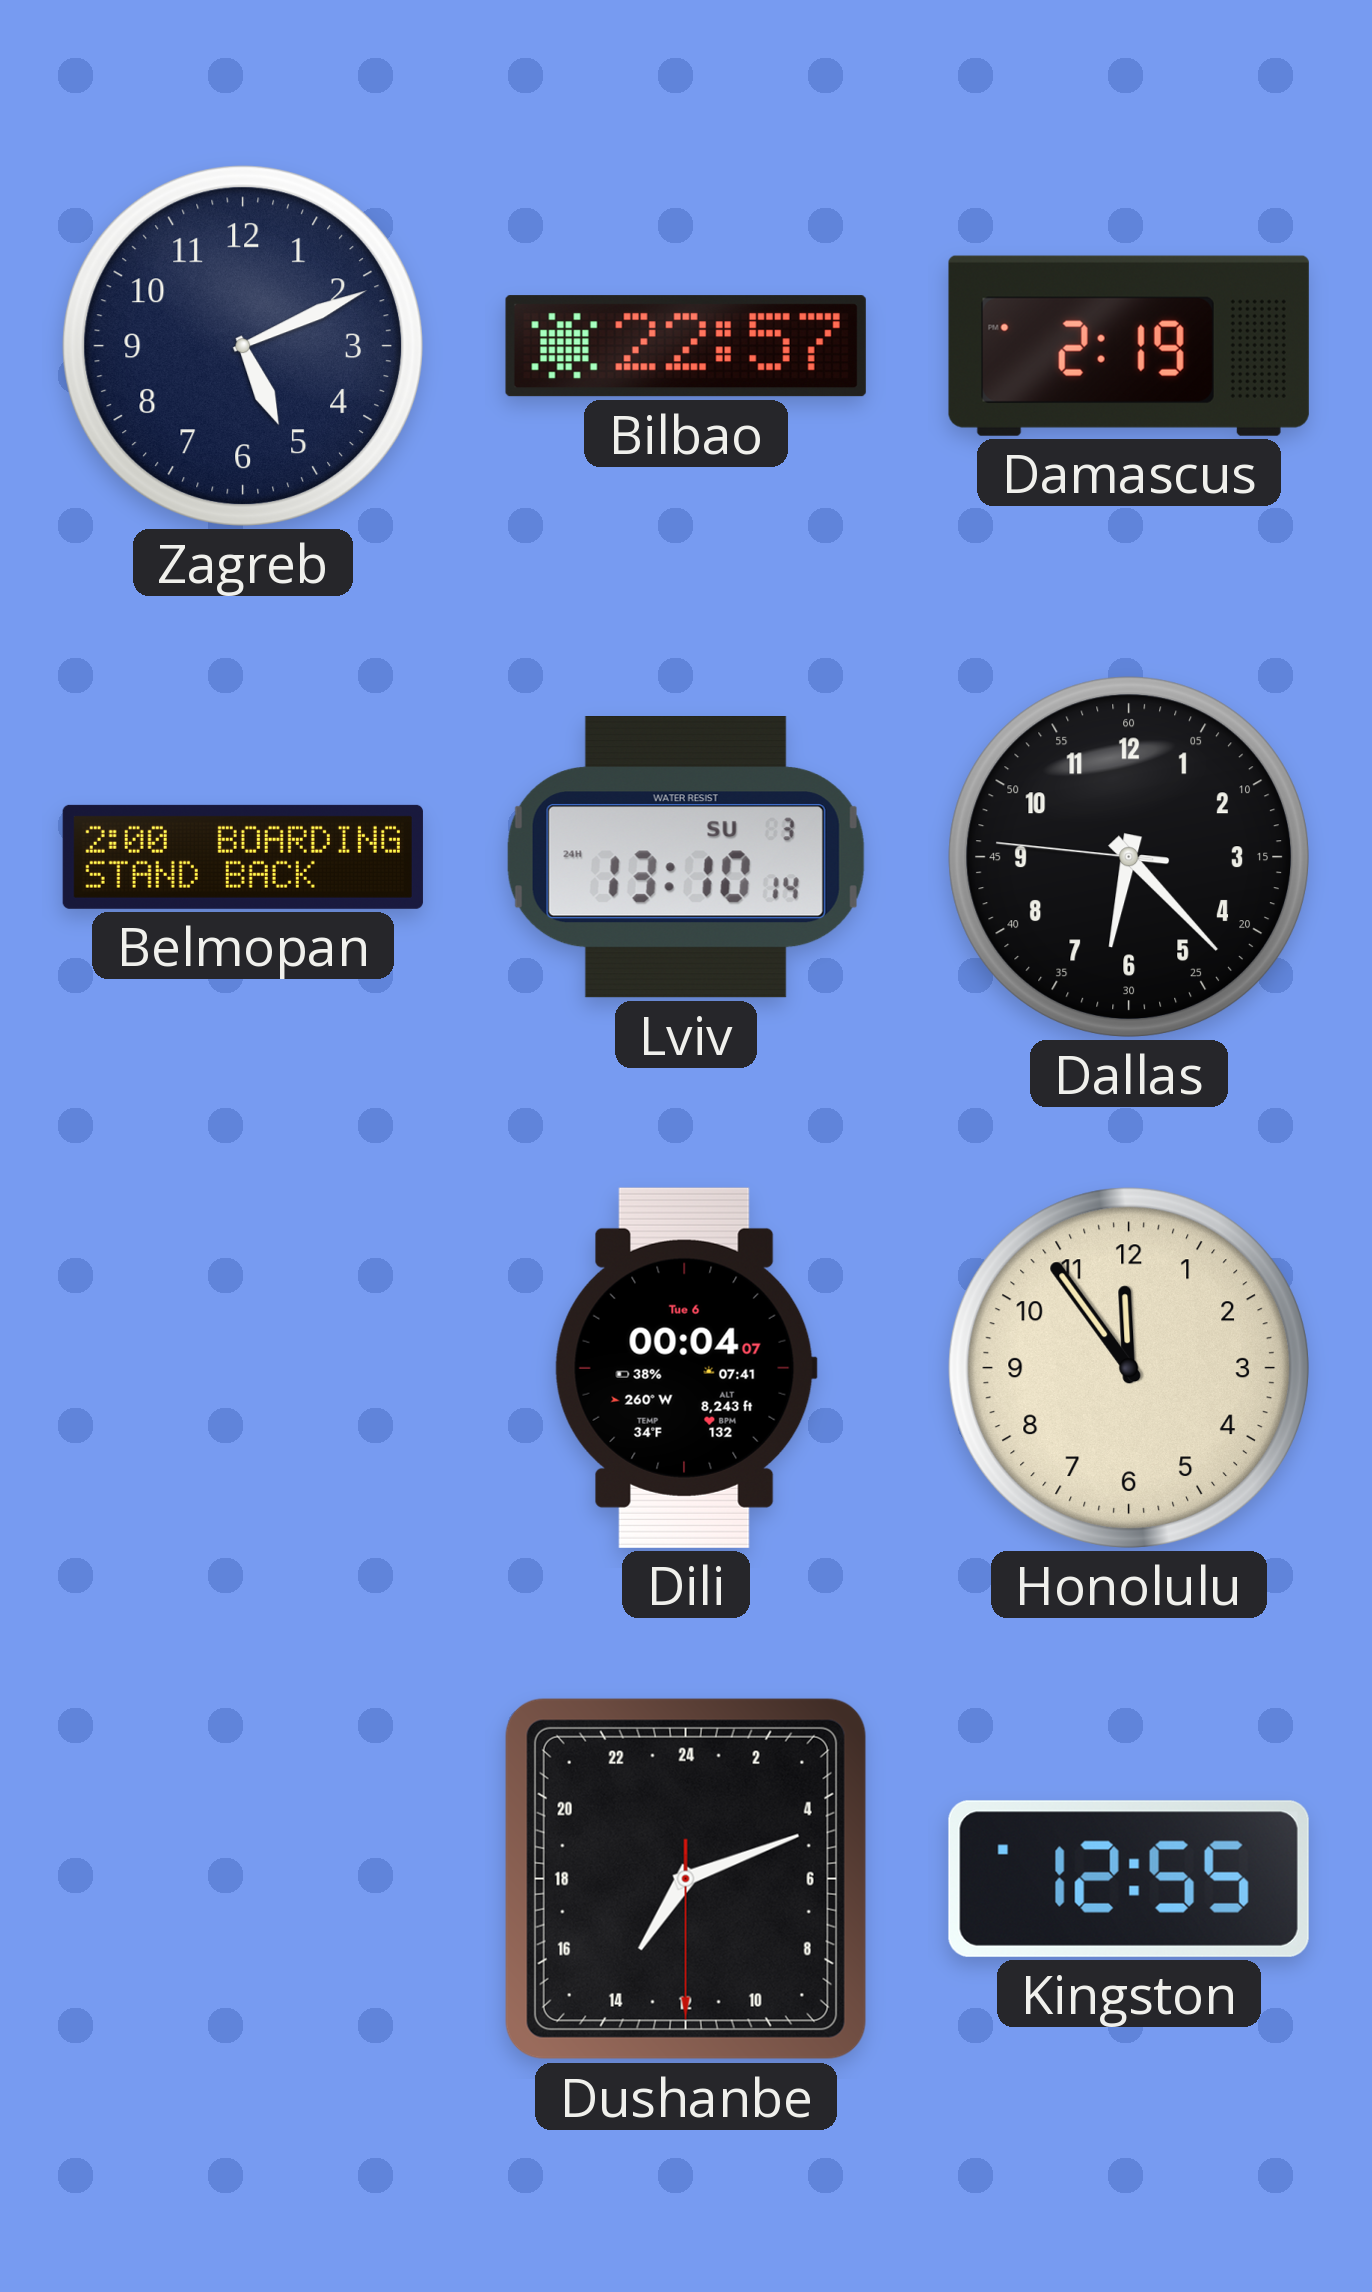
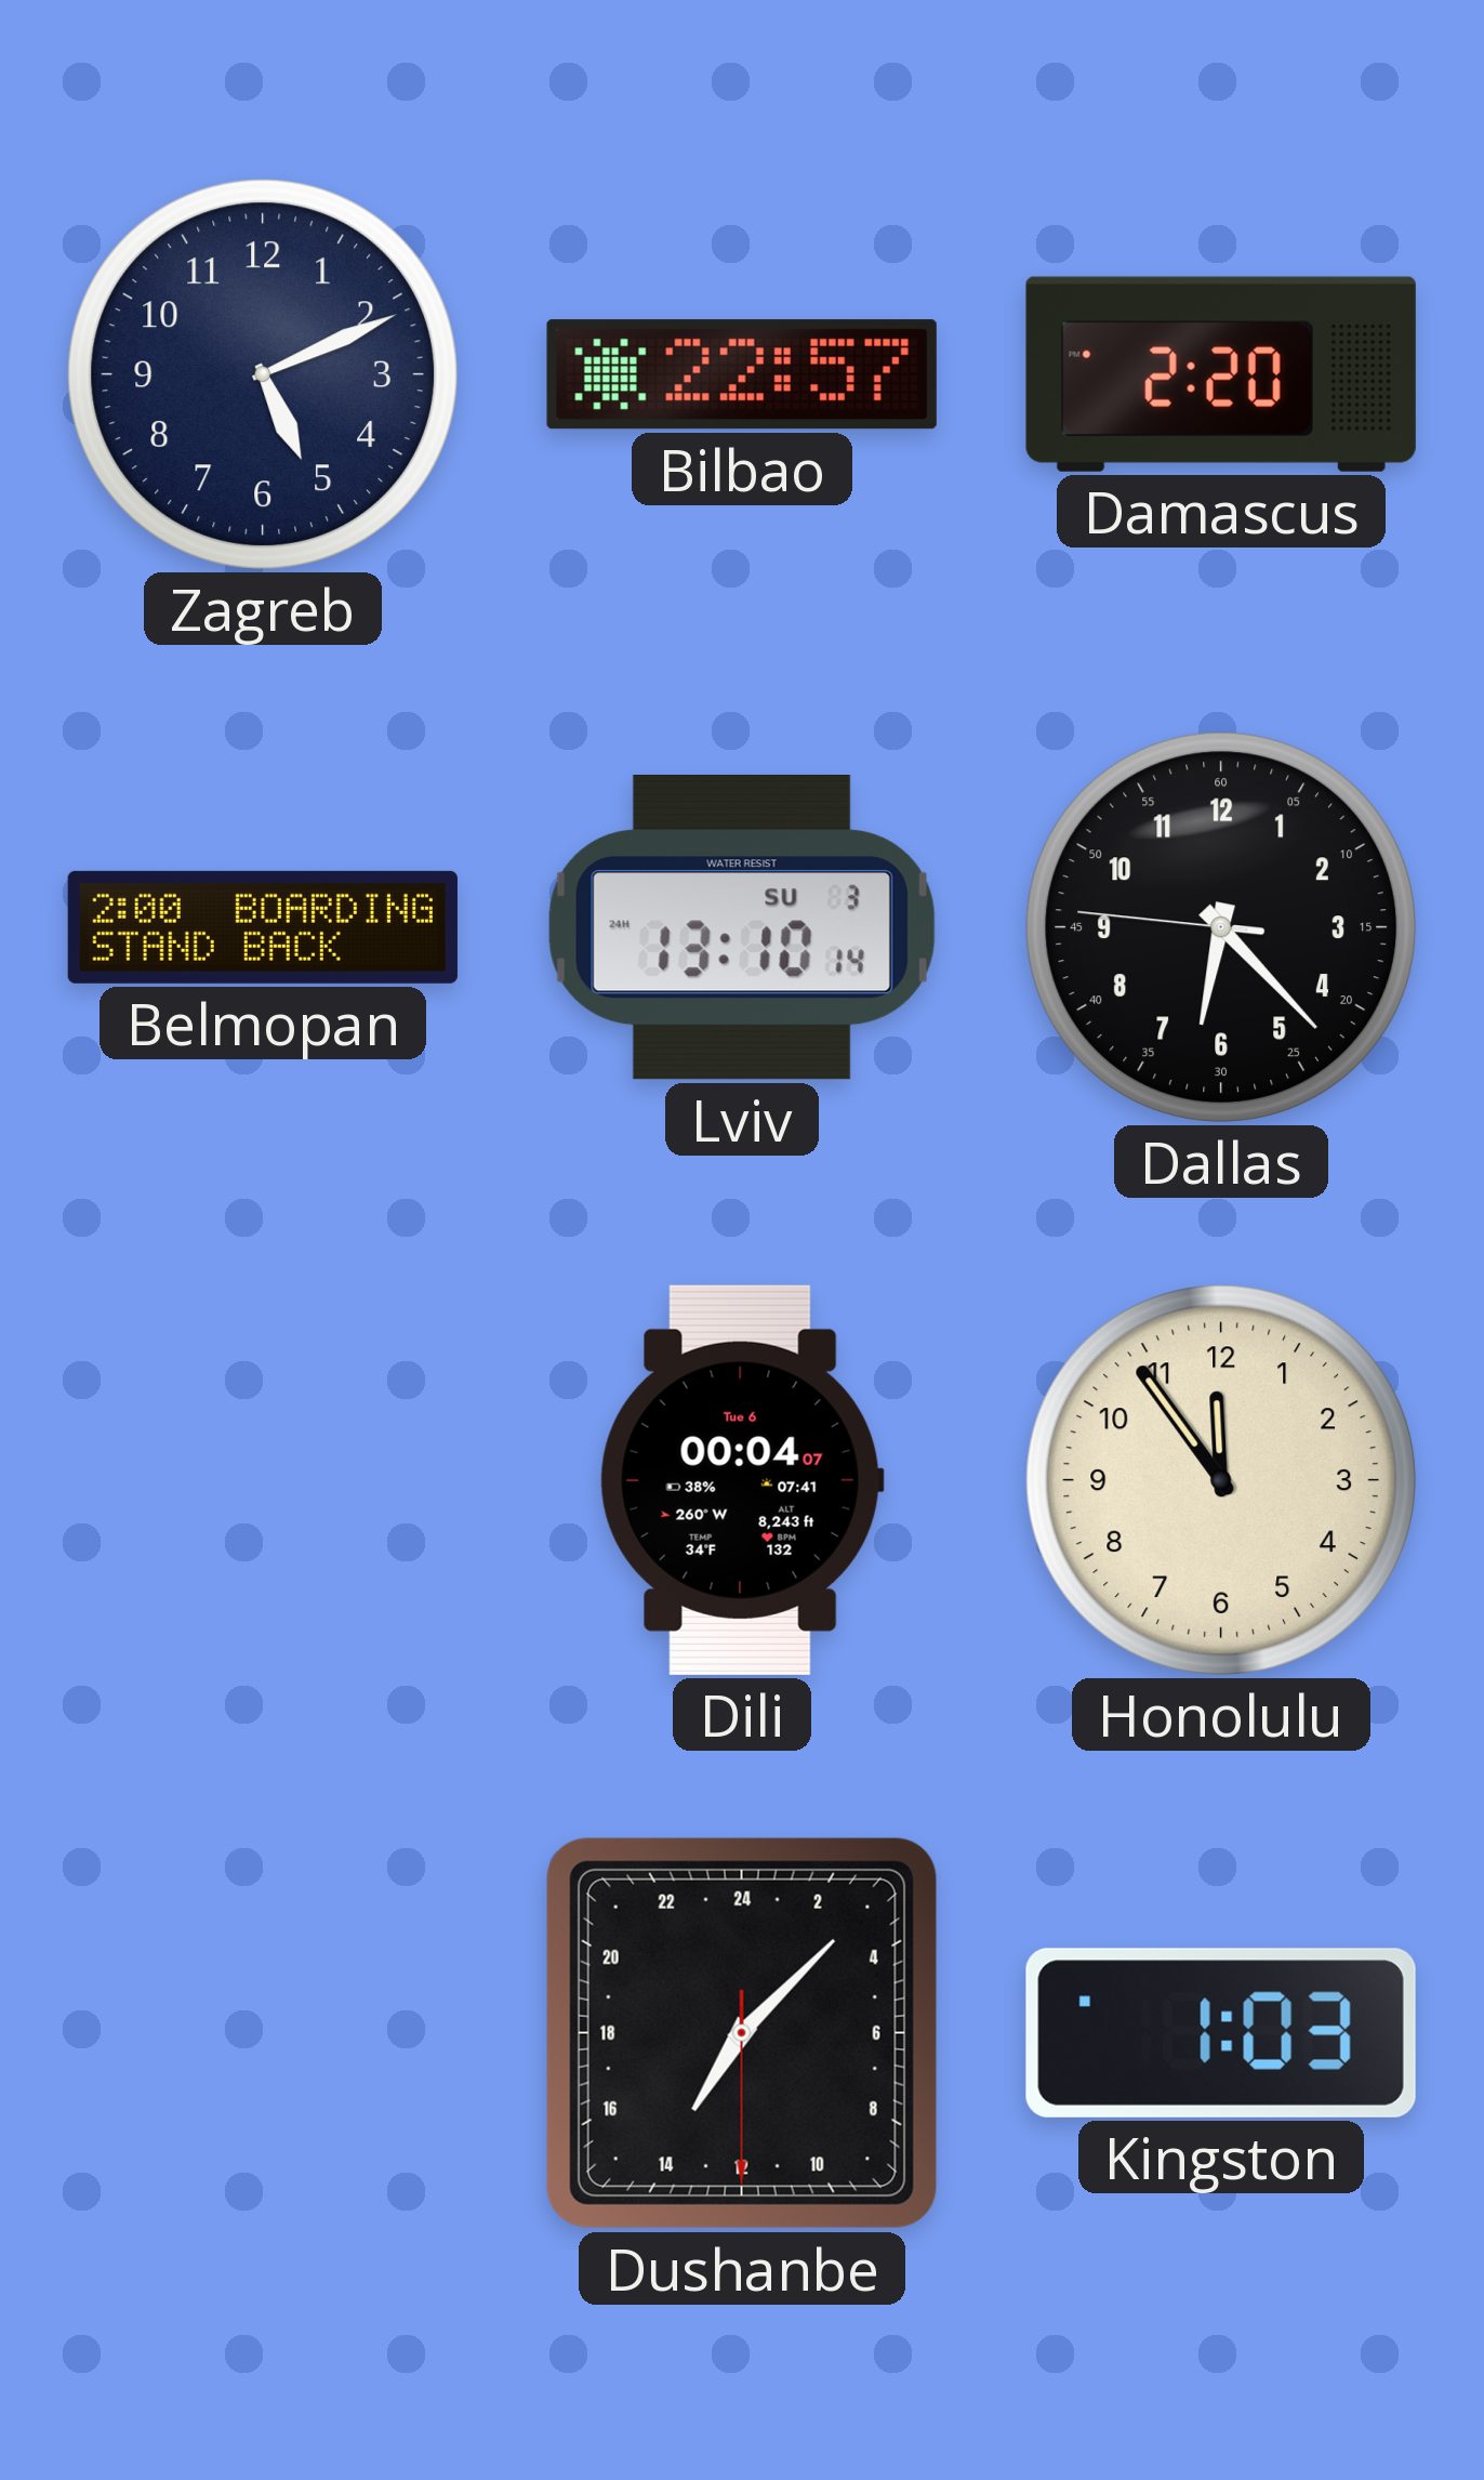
Damascus: 2:19 -> 2:20 (1221, 374)
Dushanbe: 14:11 -> 14:07 (742, 2033)
Kingston: 12:55 -> 1:03 (1221, 2033)
